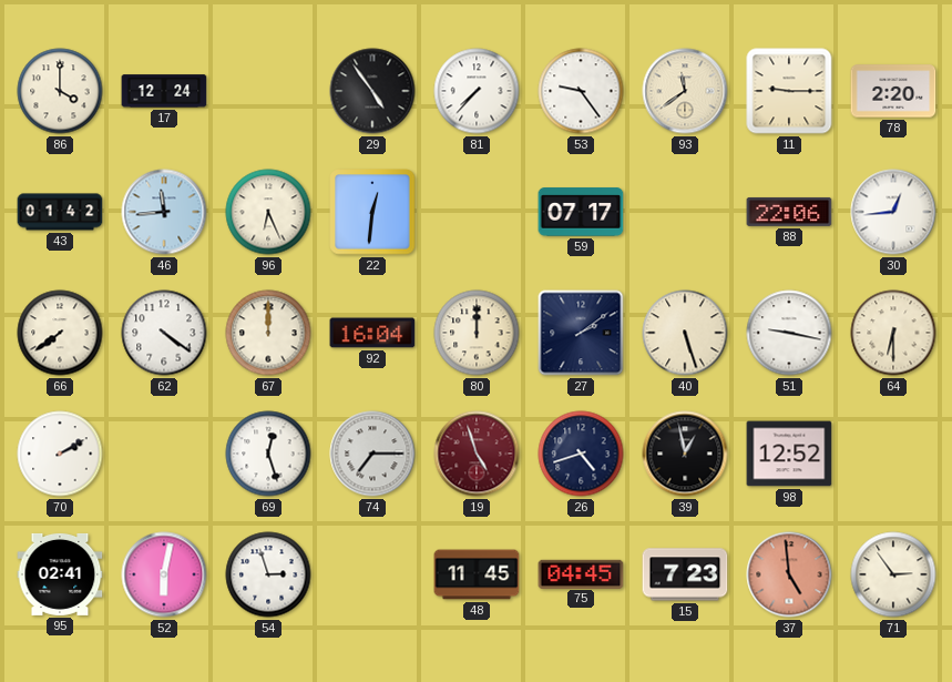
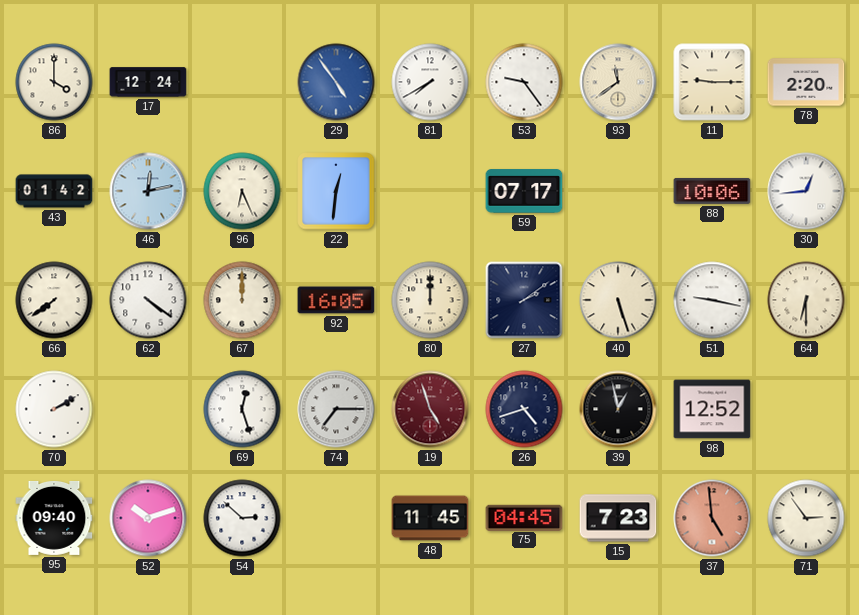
29 dial: black -> blue (336, 82)
81: 7:37 -> 7:40 (430, 82)
46: 11:44 -> 12:13 (148, 191)
88: 22:06 -> 10:06 (712, 191)
92: 16:04 -> 16:05 (336, 300)
95: 02:41 -> 09:40 (54, 518)
52: 6:02 -> 10:12 (148, 518)
54: 2:57 -> 2:52 (242, 518)
